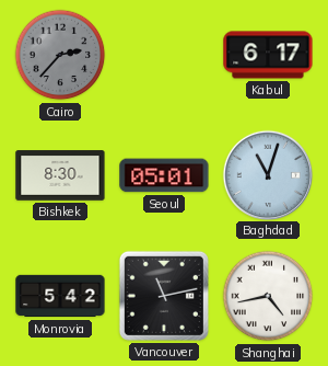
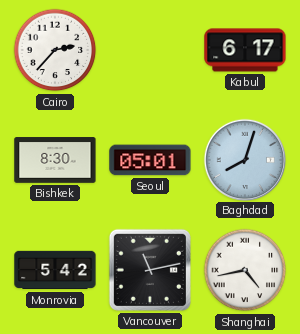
Cairo dial: grey -> white (55, 50)
Baghdad: 11:03 -> 8:03 (244, 159)
